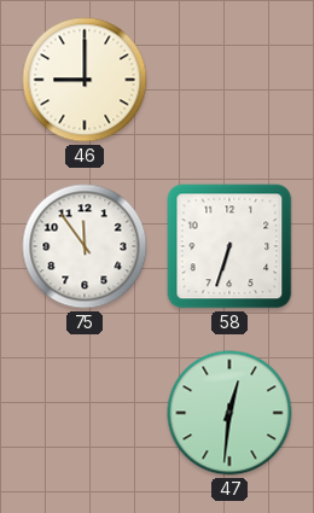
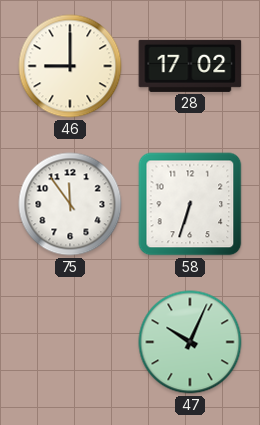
28: none -> 17:02 (190, 66)
47: 12:31 -> 10:04 (190, 342)
